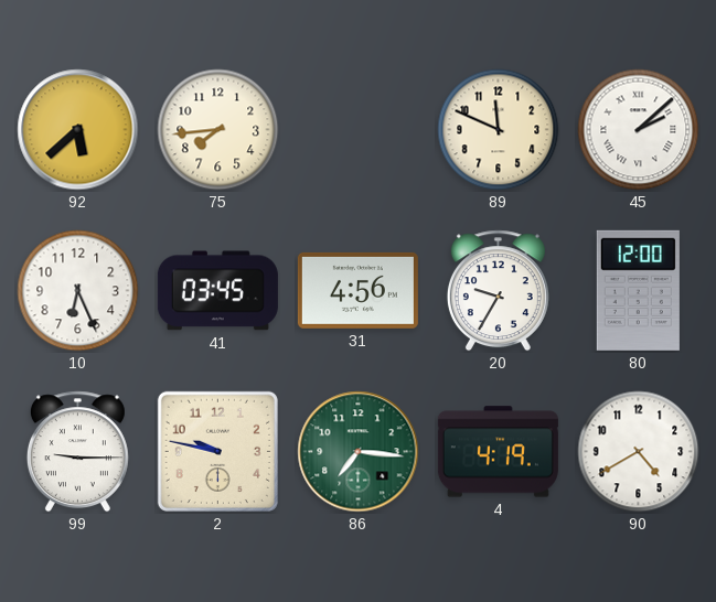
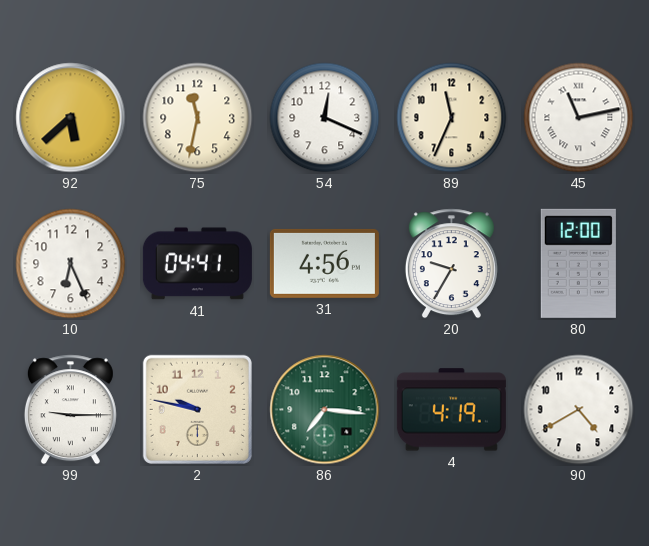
75: 7:44 -> 11:32 (198, 118)
54: none -> 12:19 (325, 118)
89: 11:49 -> 11:34 (452, 118)
45: 2:08 -> 11:13 (579, 118)
41: 03:45 -> 04:41 (197, 264)
